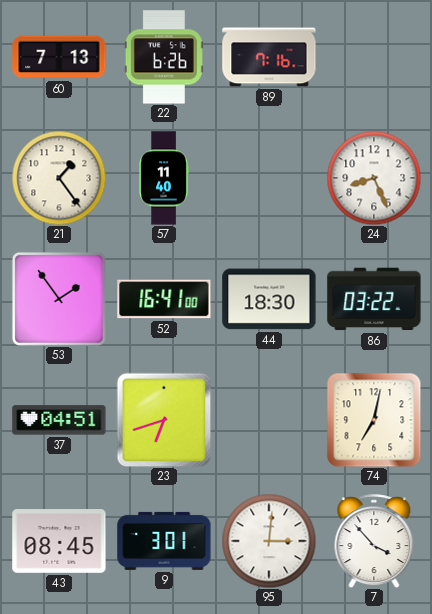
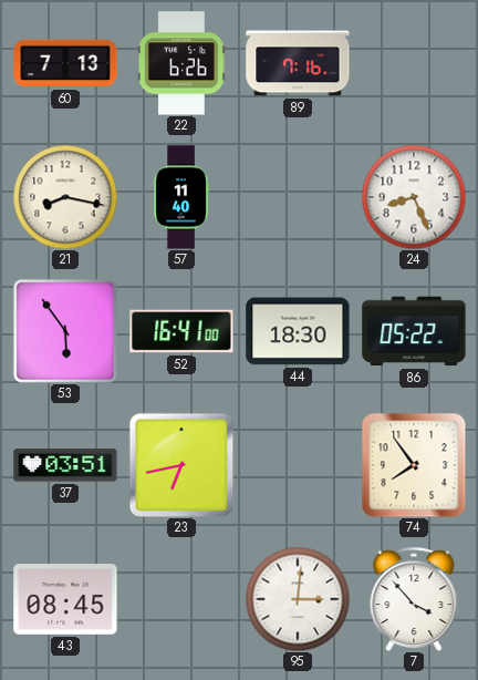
21: 1:24 -> 8:17 (65, 197)
53: 1:54 -> 5:54 (65, 331)
86: 03:22 -> 05:22 (414, 331)
37: 04:51 -> 03:51 (65, 465)
23: 6:42 -> 6:43 (181, 465)
74: 7:02 -> 7:54 (414, 465)
9: 3:01 -> none (164, 541)
